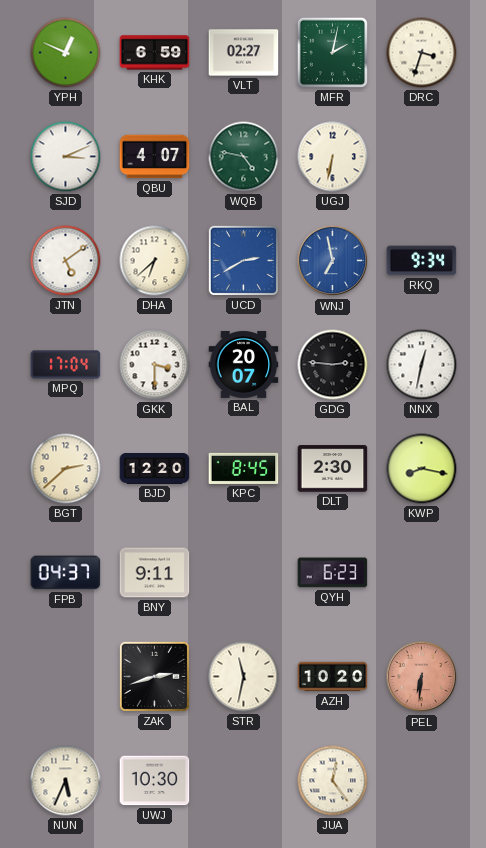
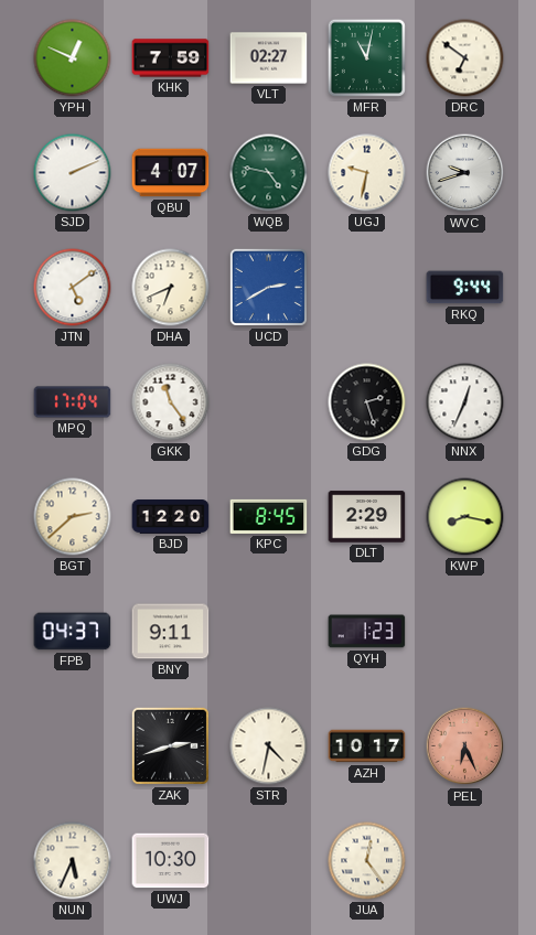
KHK: 6:59 -> 7:59 (171, 58)
MFR: 2:02 -> 11:02 (366, 57)
DRC: 3:33 -> 6:51 (465, 58)
SJD: 3:11 -> 2:11 (73, 173)
UGJ: 6:32 -> 9:32 (367, 173)
WVC: none -> 9:42 (465, 173)
DHA: 6:38 -> 6:41 (171, 288)
WNJ: 6:58 -> none (333, 261)
RKQ: 9:34 -> 9:44 (465, 288)
GKK: 3:30 -> 11:24 (171, 402)
BAL: 20:07 -> none (244, 364)
GDG: 2:46 -> 2:27 (367, 402)
NNX: 12:32 -> 12:34 (465, 402)
DLT: 2:30 -> 2:29 (367, 517)
QYH: 6:23 -> 1:23 (367, 632)
STR: 11:32 -> 4:32 (269, 746)
AZH: 10:20 -> 10:17 (367, 746)
PEL: 6:31 -> 6:26 (465, 746)
